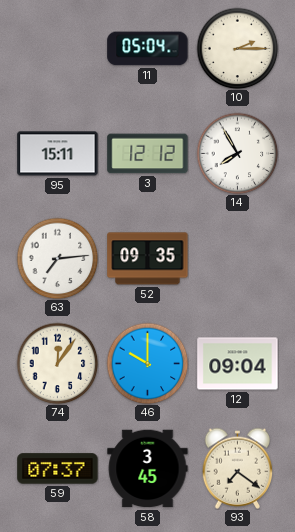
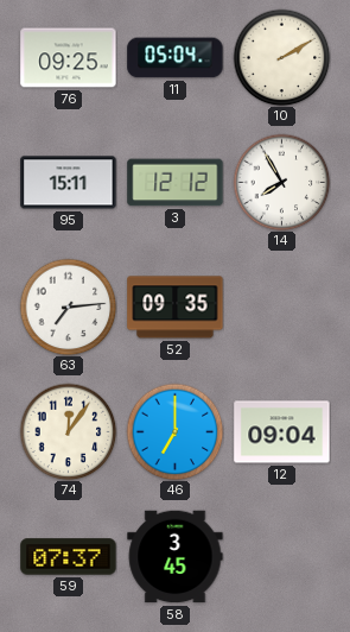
76: none -> 09:25 (69, 58)
10: 2:15 -> 2:10 (281, 57)
46: 10:00 -> 7:00 (174, 431)
93: 7:21 -> none (238, 468)
